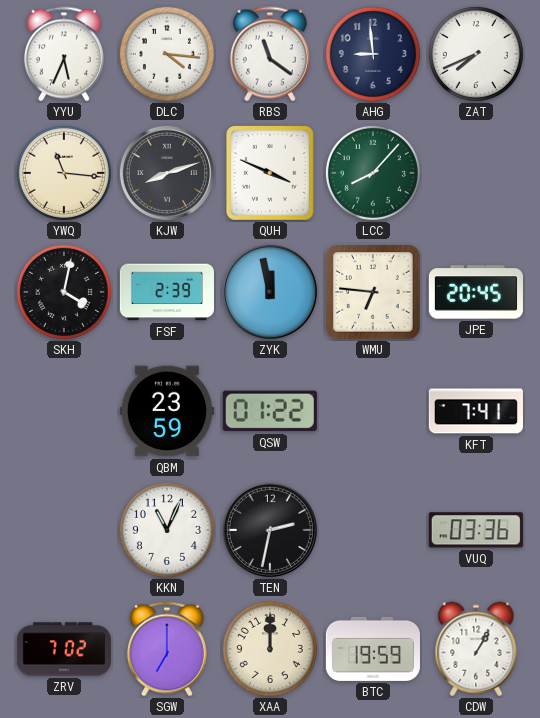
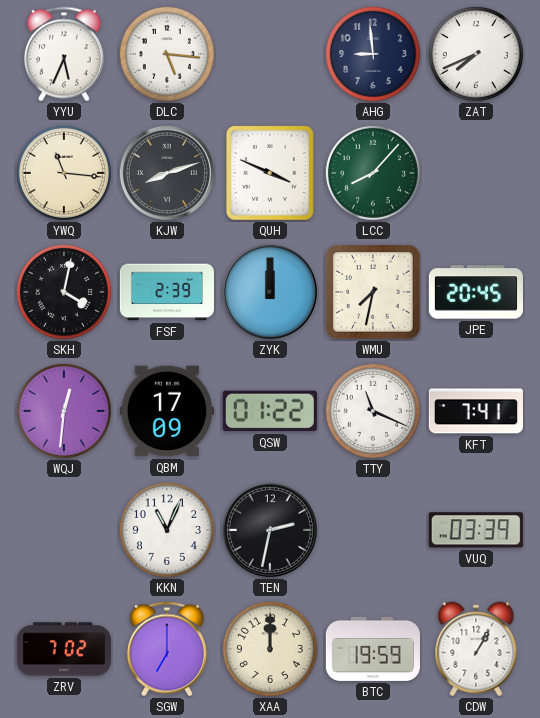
DLC: 4:16 -> 5:16 (167, 54)
RBS: 11:21 -> none (270, 54)
ZYK: 11:58 -> 12:00 (270, 292)
WMU: 6:46 -> 7:32 (373, 292)
WQJ: none -> 12:31 (64, 411)
QBM: 23:59 -> 17:09 (167, 411)
TTY: none -> 11:19 (373, 411)
VUQ: 03:36 -> 03:39 (476, 530)
